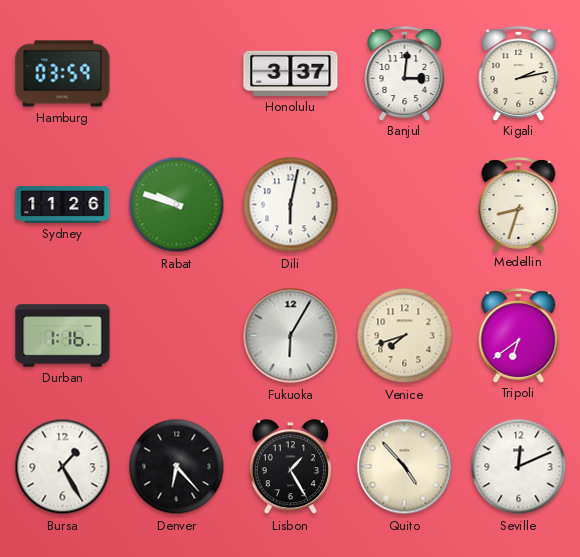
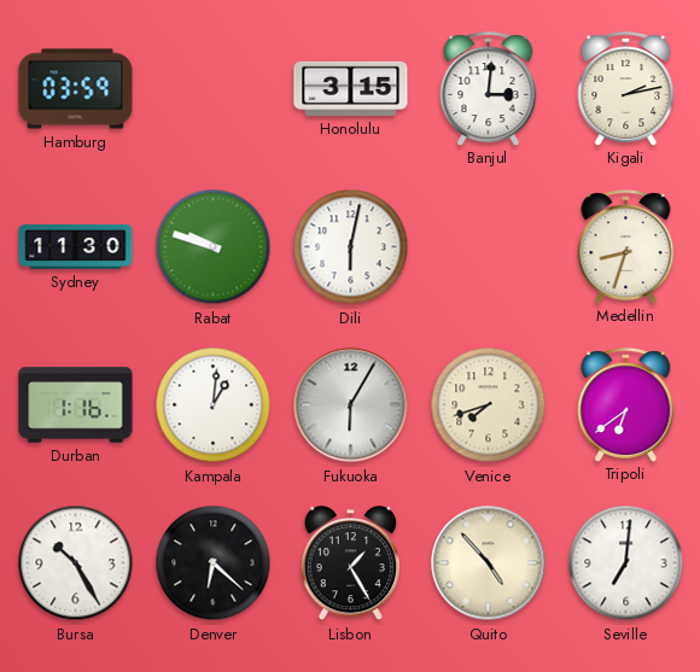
Honolulu: 3:37 -> 3:15 (351, 88)
Sydney: 11:26 -> 11:30 (76, 247)
Kampala: none -> 1:01 (214, 405)
Bursa: 1:25 -> 10:25 (76, 563)
Denver: 6:23 -> 6:22 (214, 563)
Seville: 12:11 -> 7:01 (626, 563)
